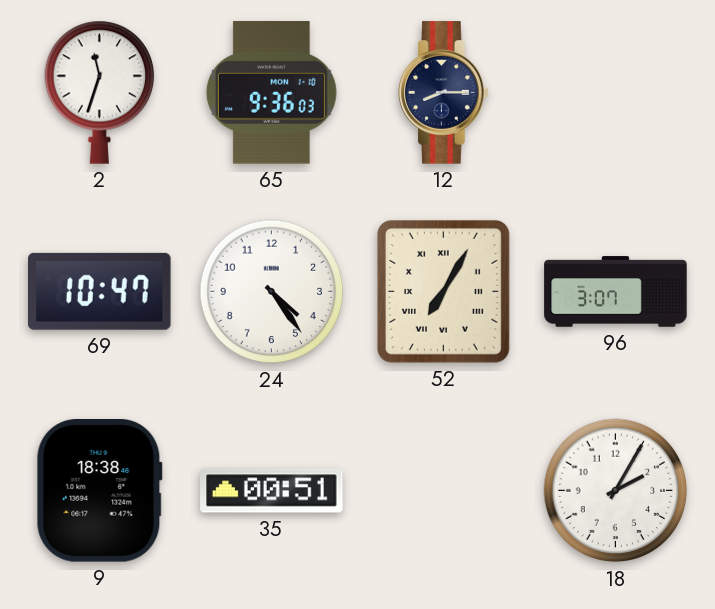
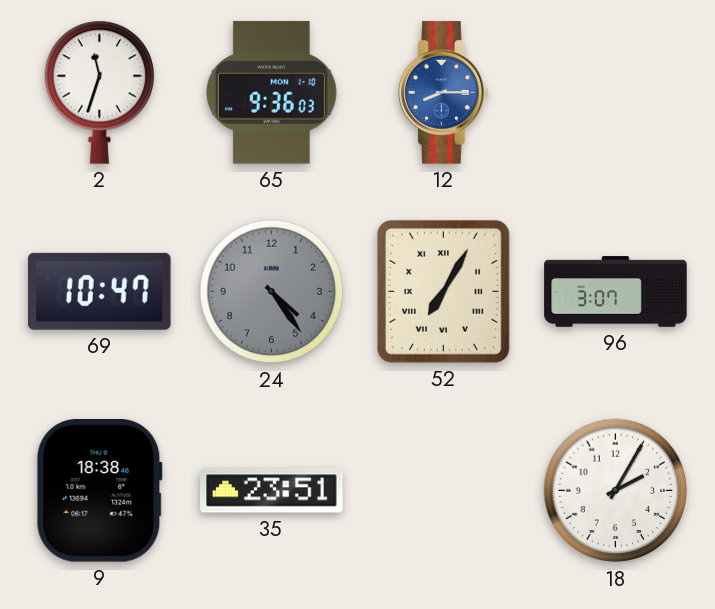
12 dial: navy -> blue (444, 93)
24 dial: white -> grey (272, 292)
35: 00:51 -> 23:51 (272, 491)
